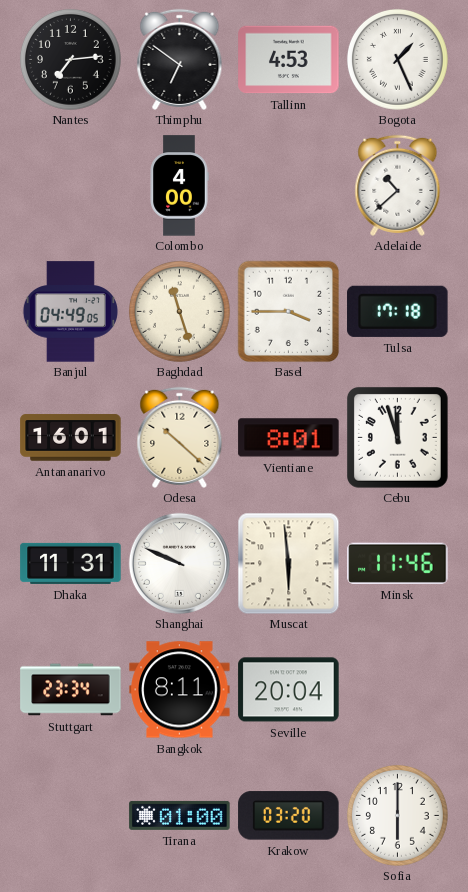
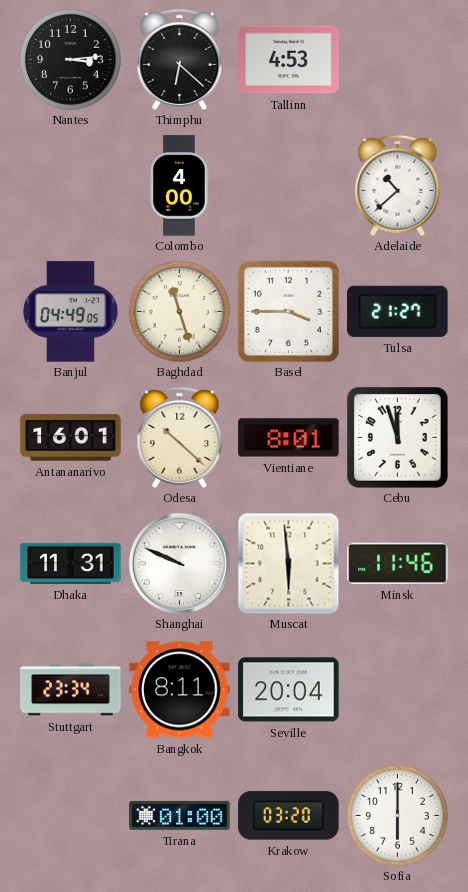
Nantes: 7:14 -> 3:14 (70, 59)
Thimphu: 6:51 -> 6:22 (180, 59)
Bogota: 1:26 -> none (397, 59)
Tulsa: 17:18 -> 21:27 (398, 311)
